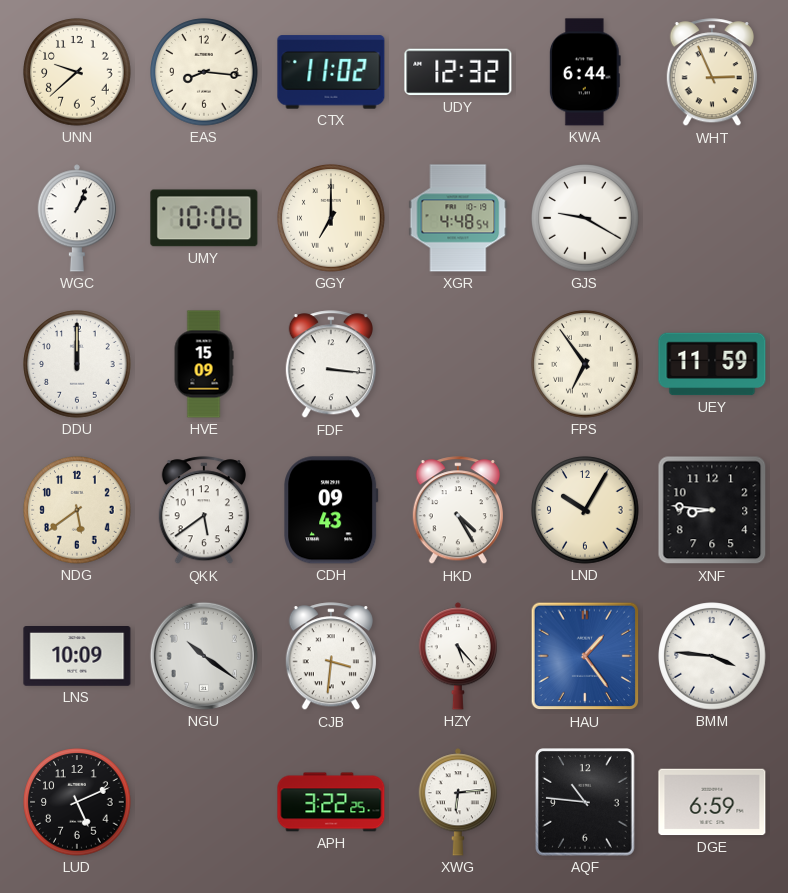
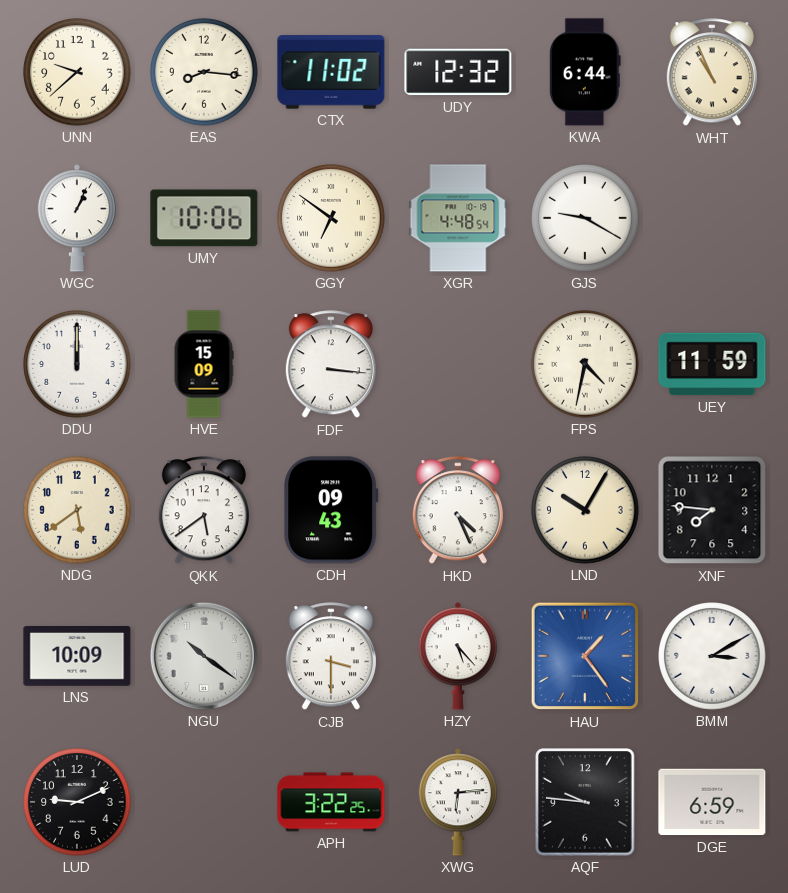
WHT: 2:56 -> 10:56 (712, 73)
GGY: 7:00 -> 6:51 (331, 218)
FPS: 6:54 -> 4:32 (585, 364)
HKD: 4:25 -> 4:26 (458, 511)
XNF: 8:46 -> 7:46 (712, 510)
CJB: 3:31 -> 3:30 (331, 657)
BMM: 3:46 -> 3:10 (712, 656)
LUD: 5:11 -> 9:11 (77, 802)
AQF: 10:46 -> 9:46 (586, 802)
